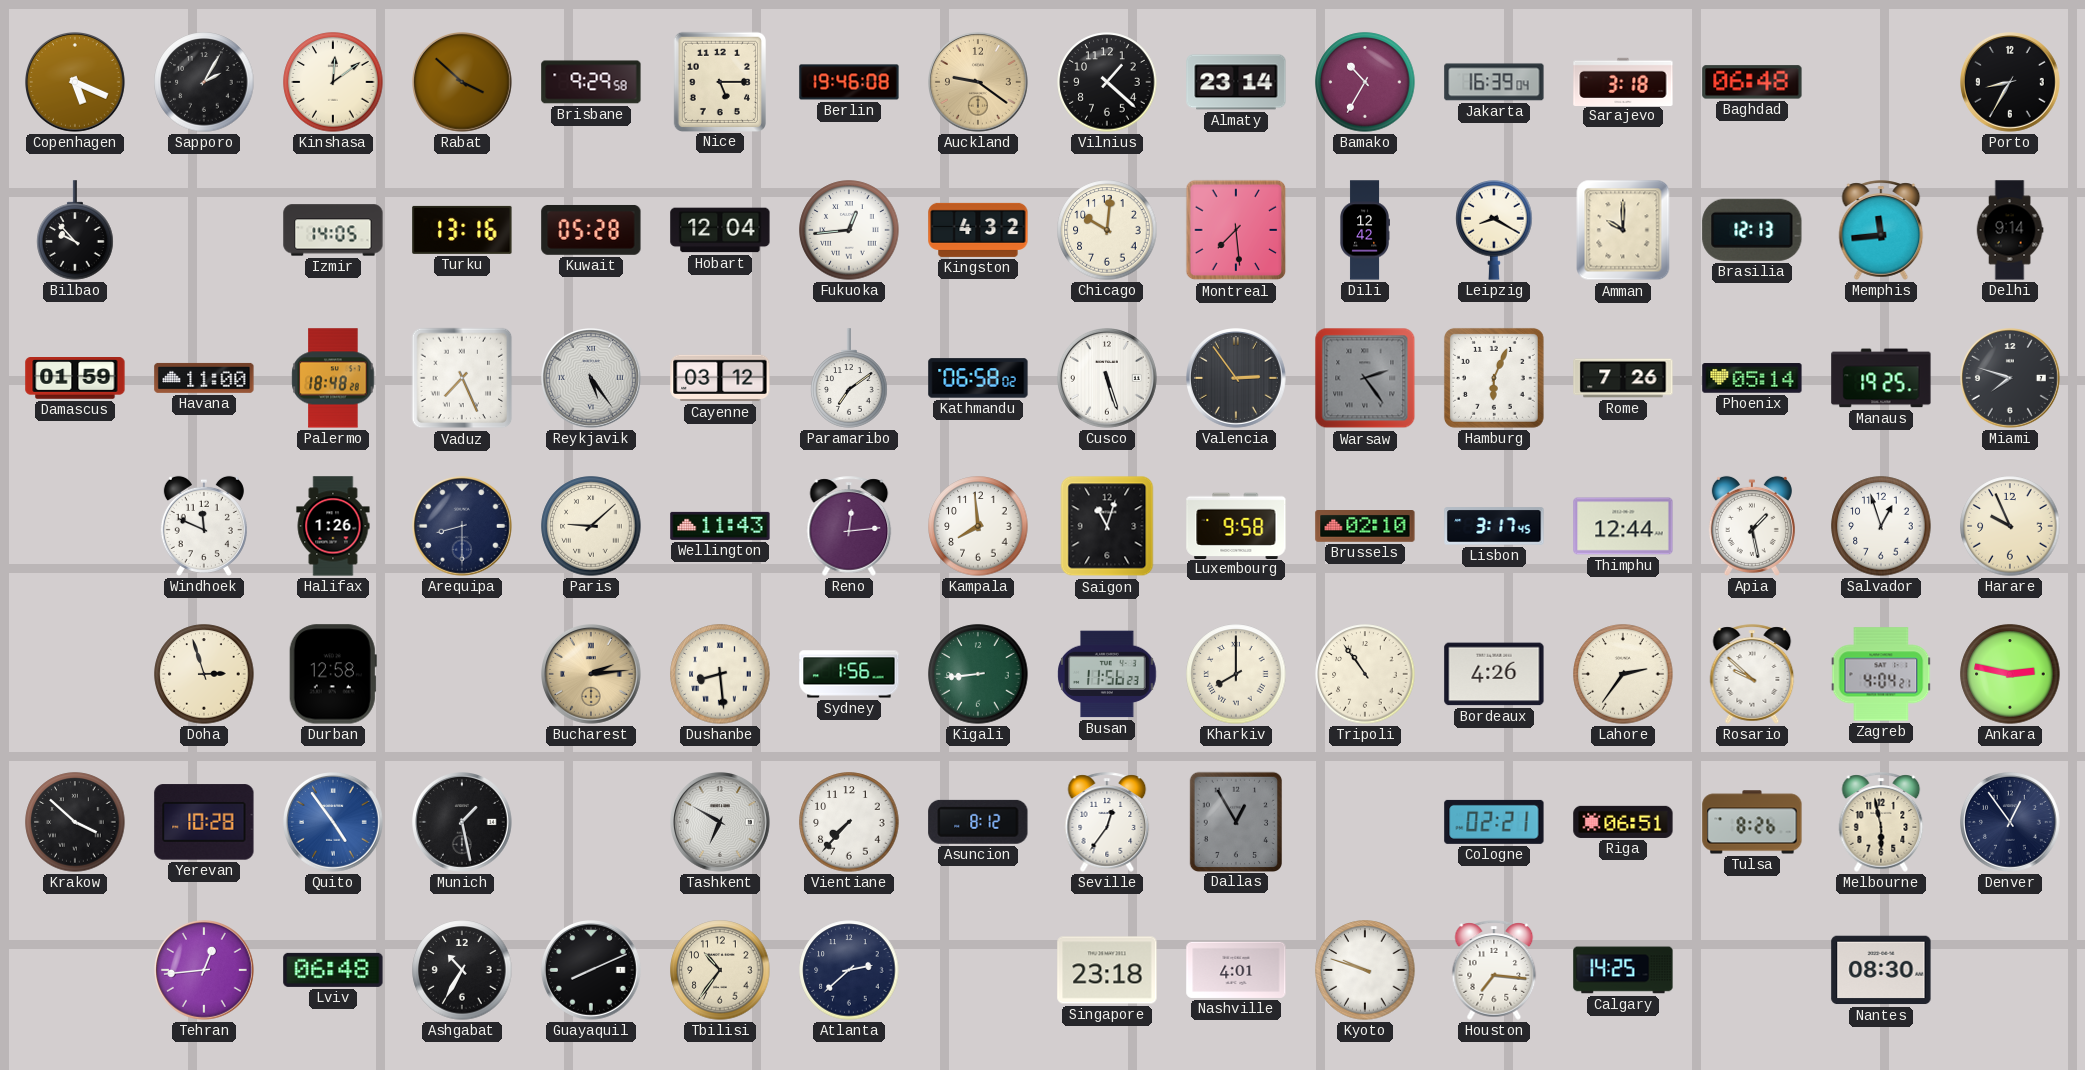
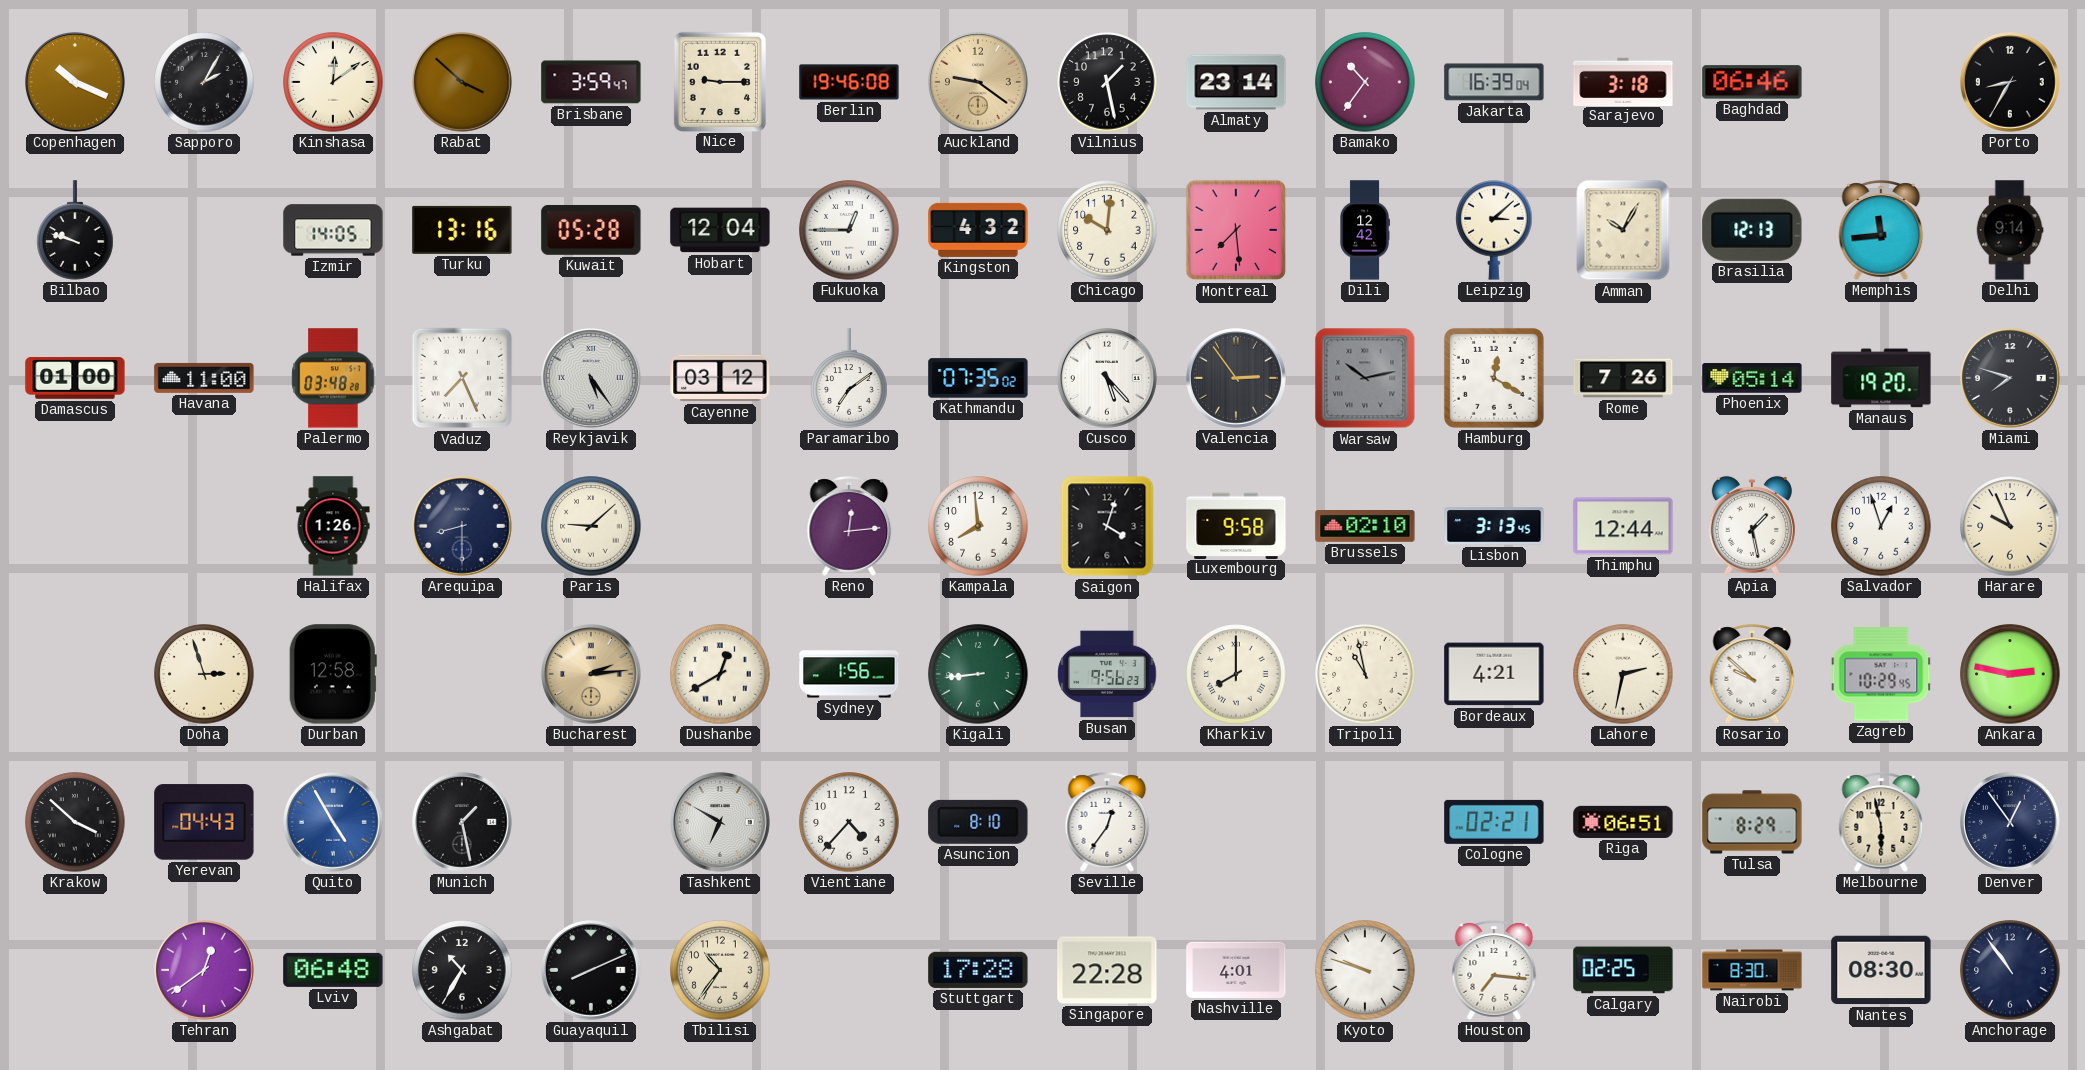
Copenhagen: 5:19 -> 10:19 (76, 83)
Brisbane: 9:29 -> 3:59 (591, 82)
Nice: 5:15 -> 9:15 (719, 81)
Vilnius: 1:22 -> 1:28 (1107, 82)
Bamako: 10:35 -> 10:36 (1365, 82)
Baghdad: 06:48 -> 06:46 (1752, 82)
Bilbao: 9:53 -> 9:48 (75, 230)
Fukuoka: 12:44 -> 12:45 (849, 230)
Leipzig: 8:20 -> 3:08 (1494, 231)
Amman: 10:00 -> 10:05 (1623, 230)
Damascus: 01:59 -> 01:00 (75, 378)
Palermo: 18:48 -> 03:48 (333, 378)
Kathmandu: 06:58 -> 07:35 (978, 378)
Cusco: 5:27 -> 5:23 (1108, 379)
Warsaw: 2:24 -> 10:13 (1365, 378)
Hamburg: 6:04 -> 12:20 (1494, 378)
Manaus: 19:25 -> 19:20 (1881, 378)
Windhoek: 11:49 -> none (204, 526)
Wellington: 11:43 -> none (720, 526)
Saigon: 11:03 -> 4:03 (1107, 526)
Lisbon: 3:17 -> 3:13 (1494, 526)
Dushanbe: 8:29 -> 12:40 (720, 674)
Busan: 11:56 -> 9:56 (1107, 674)
Tripoli: 10:54 -> 10:58 (1365, 674)
Bordeaux: 4:26 -> 4:21 (1494, 674)
Lahore: 2:36 -> 2:32 (1623, 674)
Zagreb: 4:04 -> 10:29 (1881, 674)
Yerevan: 10:28 -> 04:43 (204, 822)
Quito: 4:54 -> 4:55 (334, 823)
Vientiane: 7:37 -> 4:37 (849, 822)
Asuncion: 8:12 -> 8:10 (978, 822)
Dallas: 12:55 -> none (1235, 821)
Tulsa: 8:26 -> 8:29 (1752, 822)
Tehran: 12:44 -> 12:39 (205, 971)
Atlanta: 2:38 -> none (849, 970)
Stuttgart: none -> 17:28 (978, 970)
Singapore: 23:18 -> 22:28 (1107, 970)
Calgary: 14:25 -> 02:25 (1623, 970)
Nairobi: none -> 8:30 (1752, 970)
Anchorage: none -> 10:54 (2010, 970)
